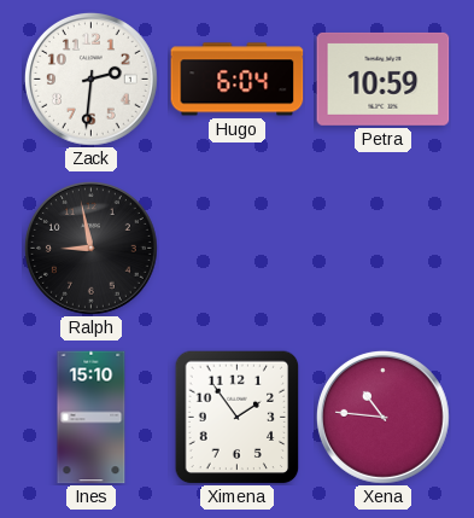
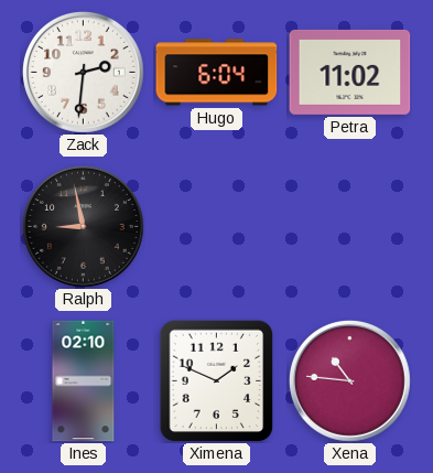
Petra: 10:59 -> 11:02 (350, 72)
Ines: 15:10 -> 02:10 (84, 381)
Ximena: 1:54 -> 1:49 (217, 380)
